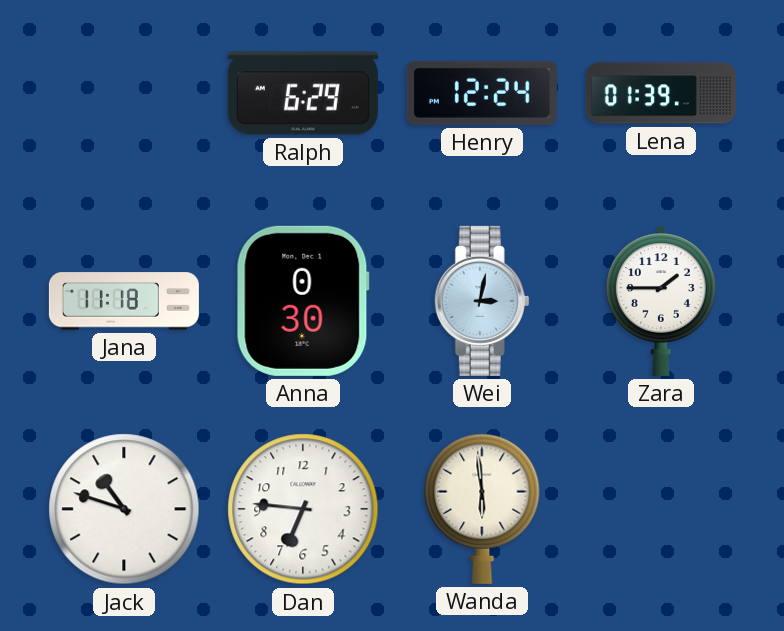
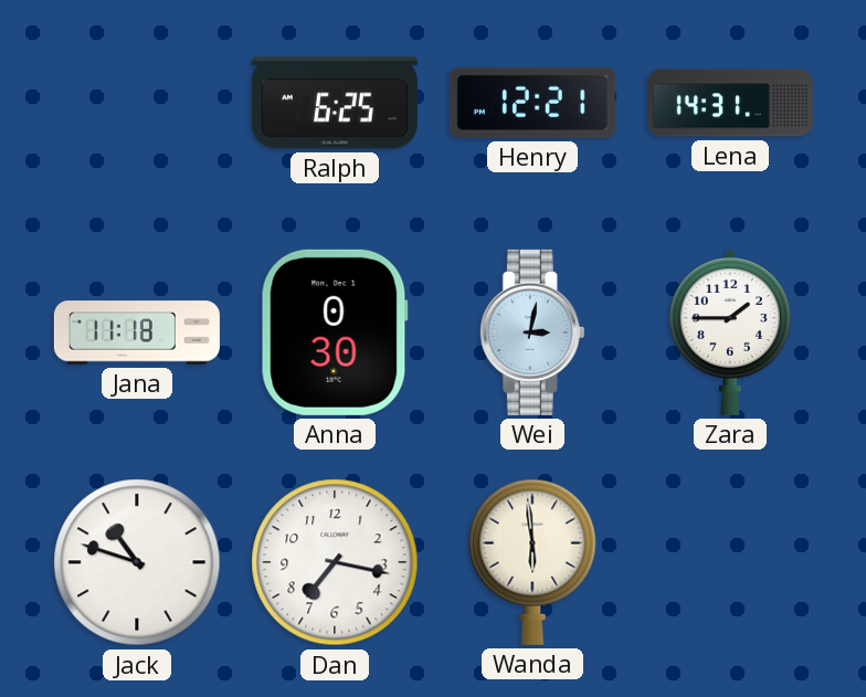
Ralph: 6:29 -> 6:25 (335, 103)
Henry: 12:24 -> 12:21 (532, 103)
Lena: 01:39 -> 14:31 (730, 103)
Dan: 6:46 -> 7:17 (335, 562)
